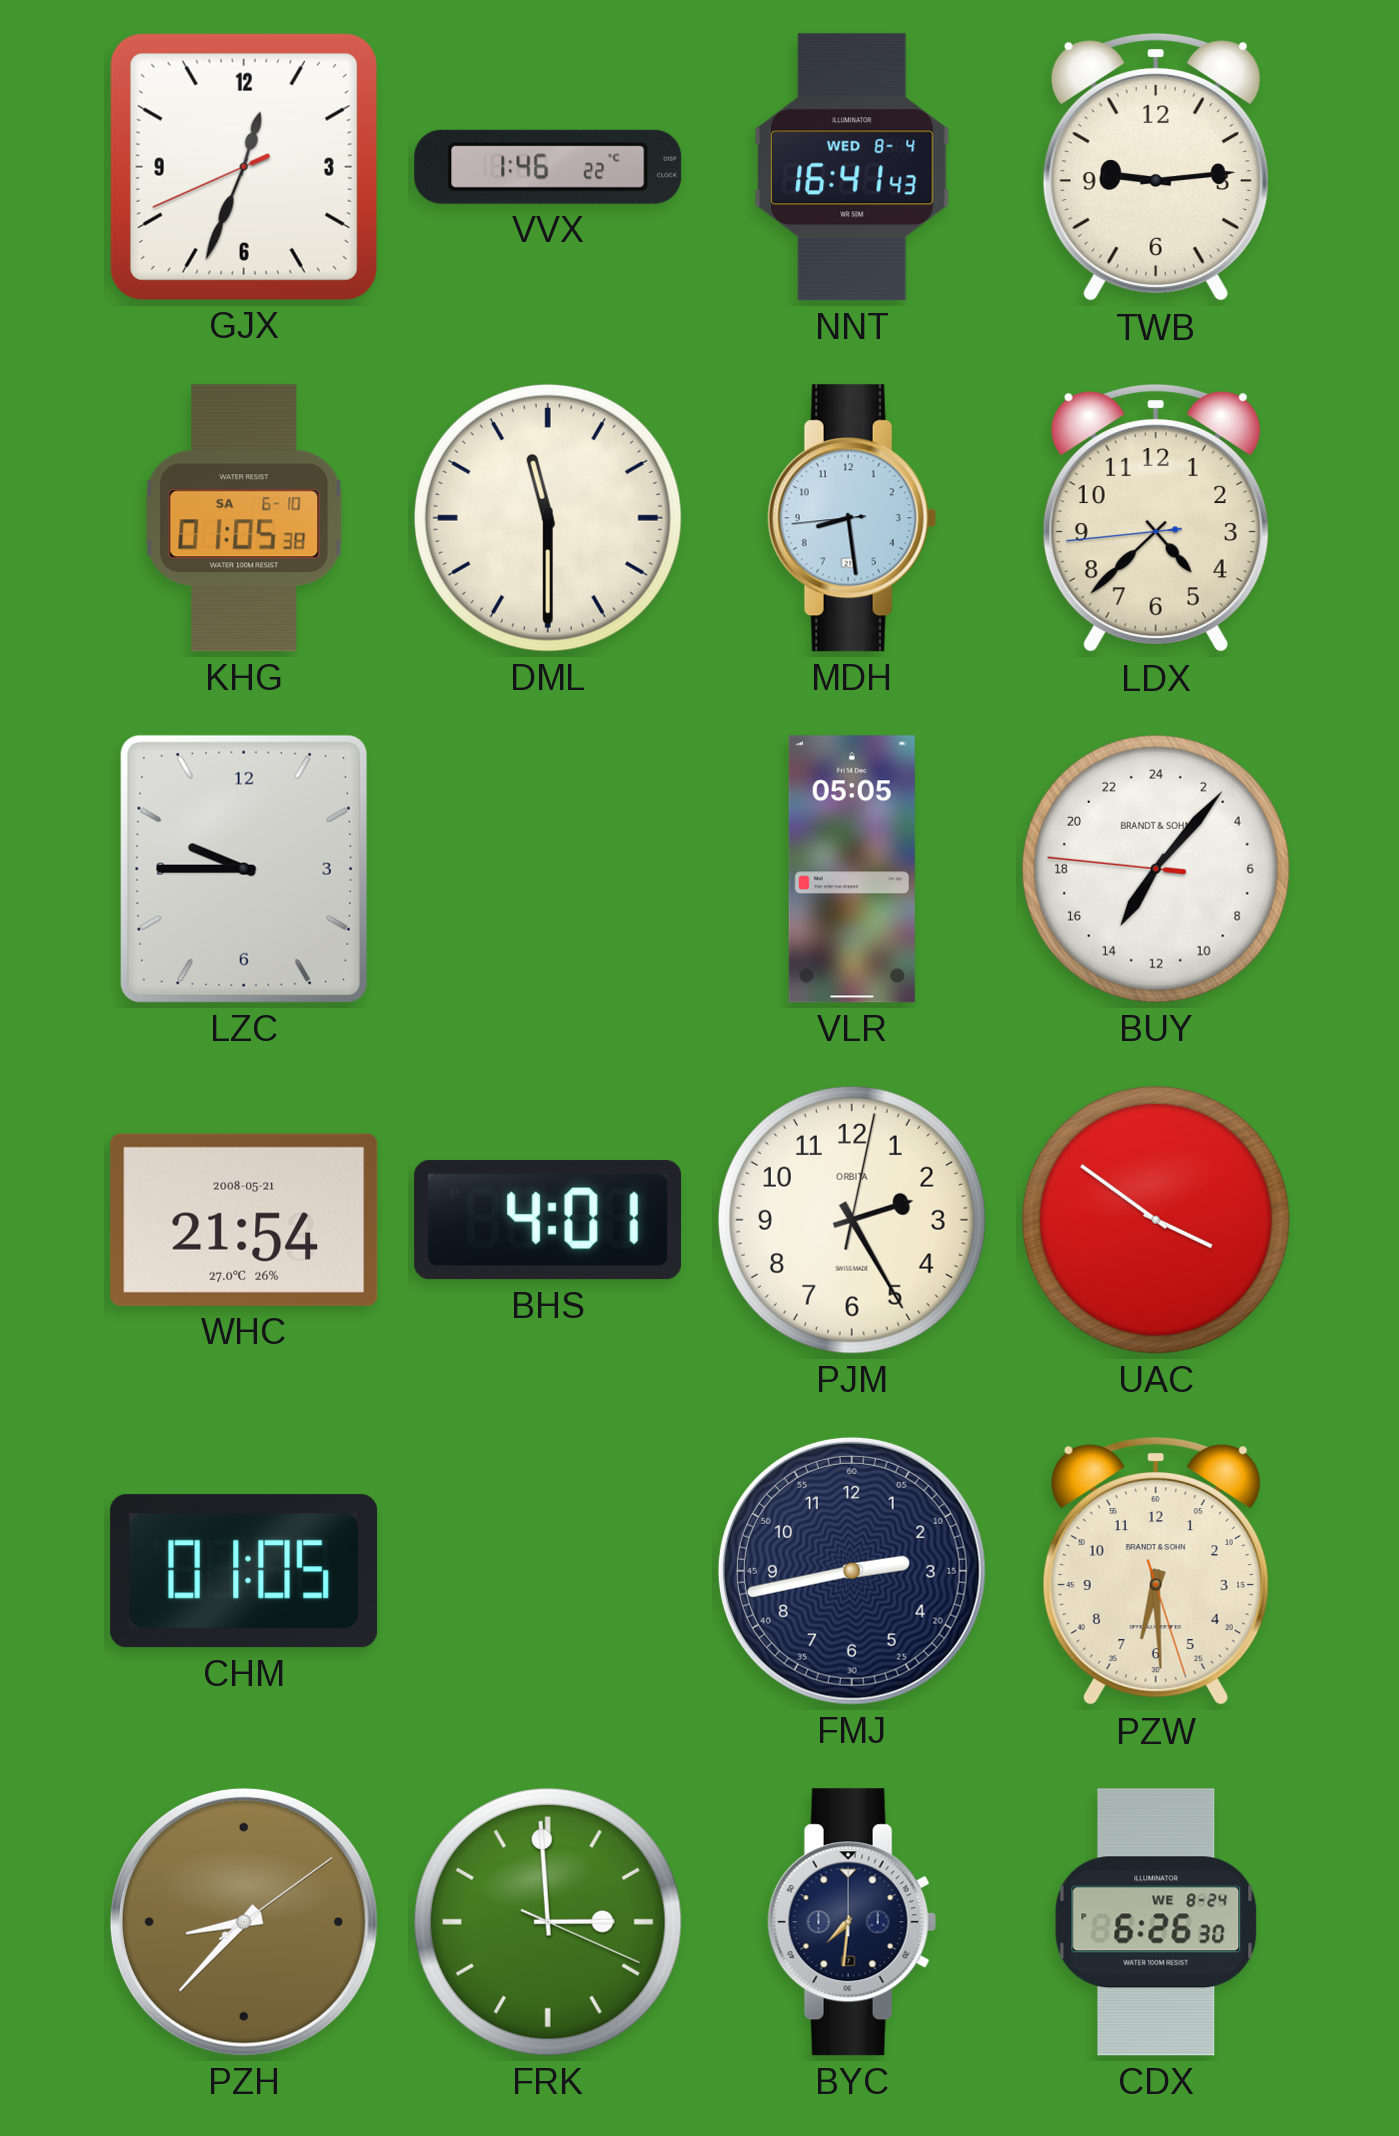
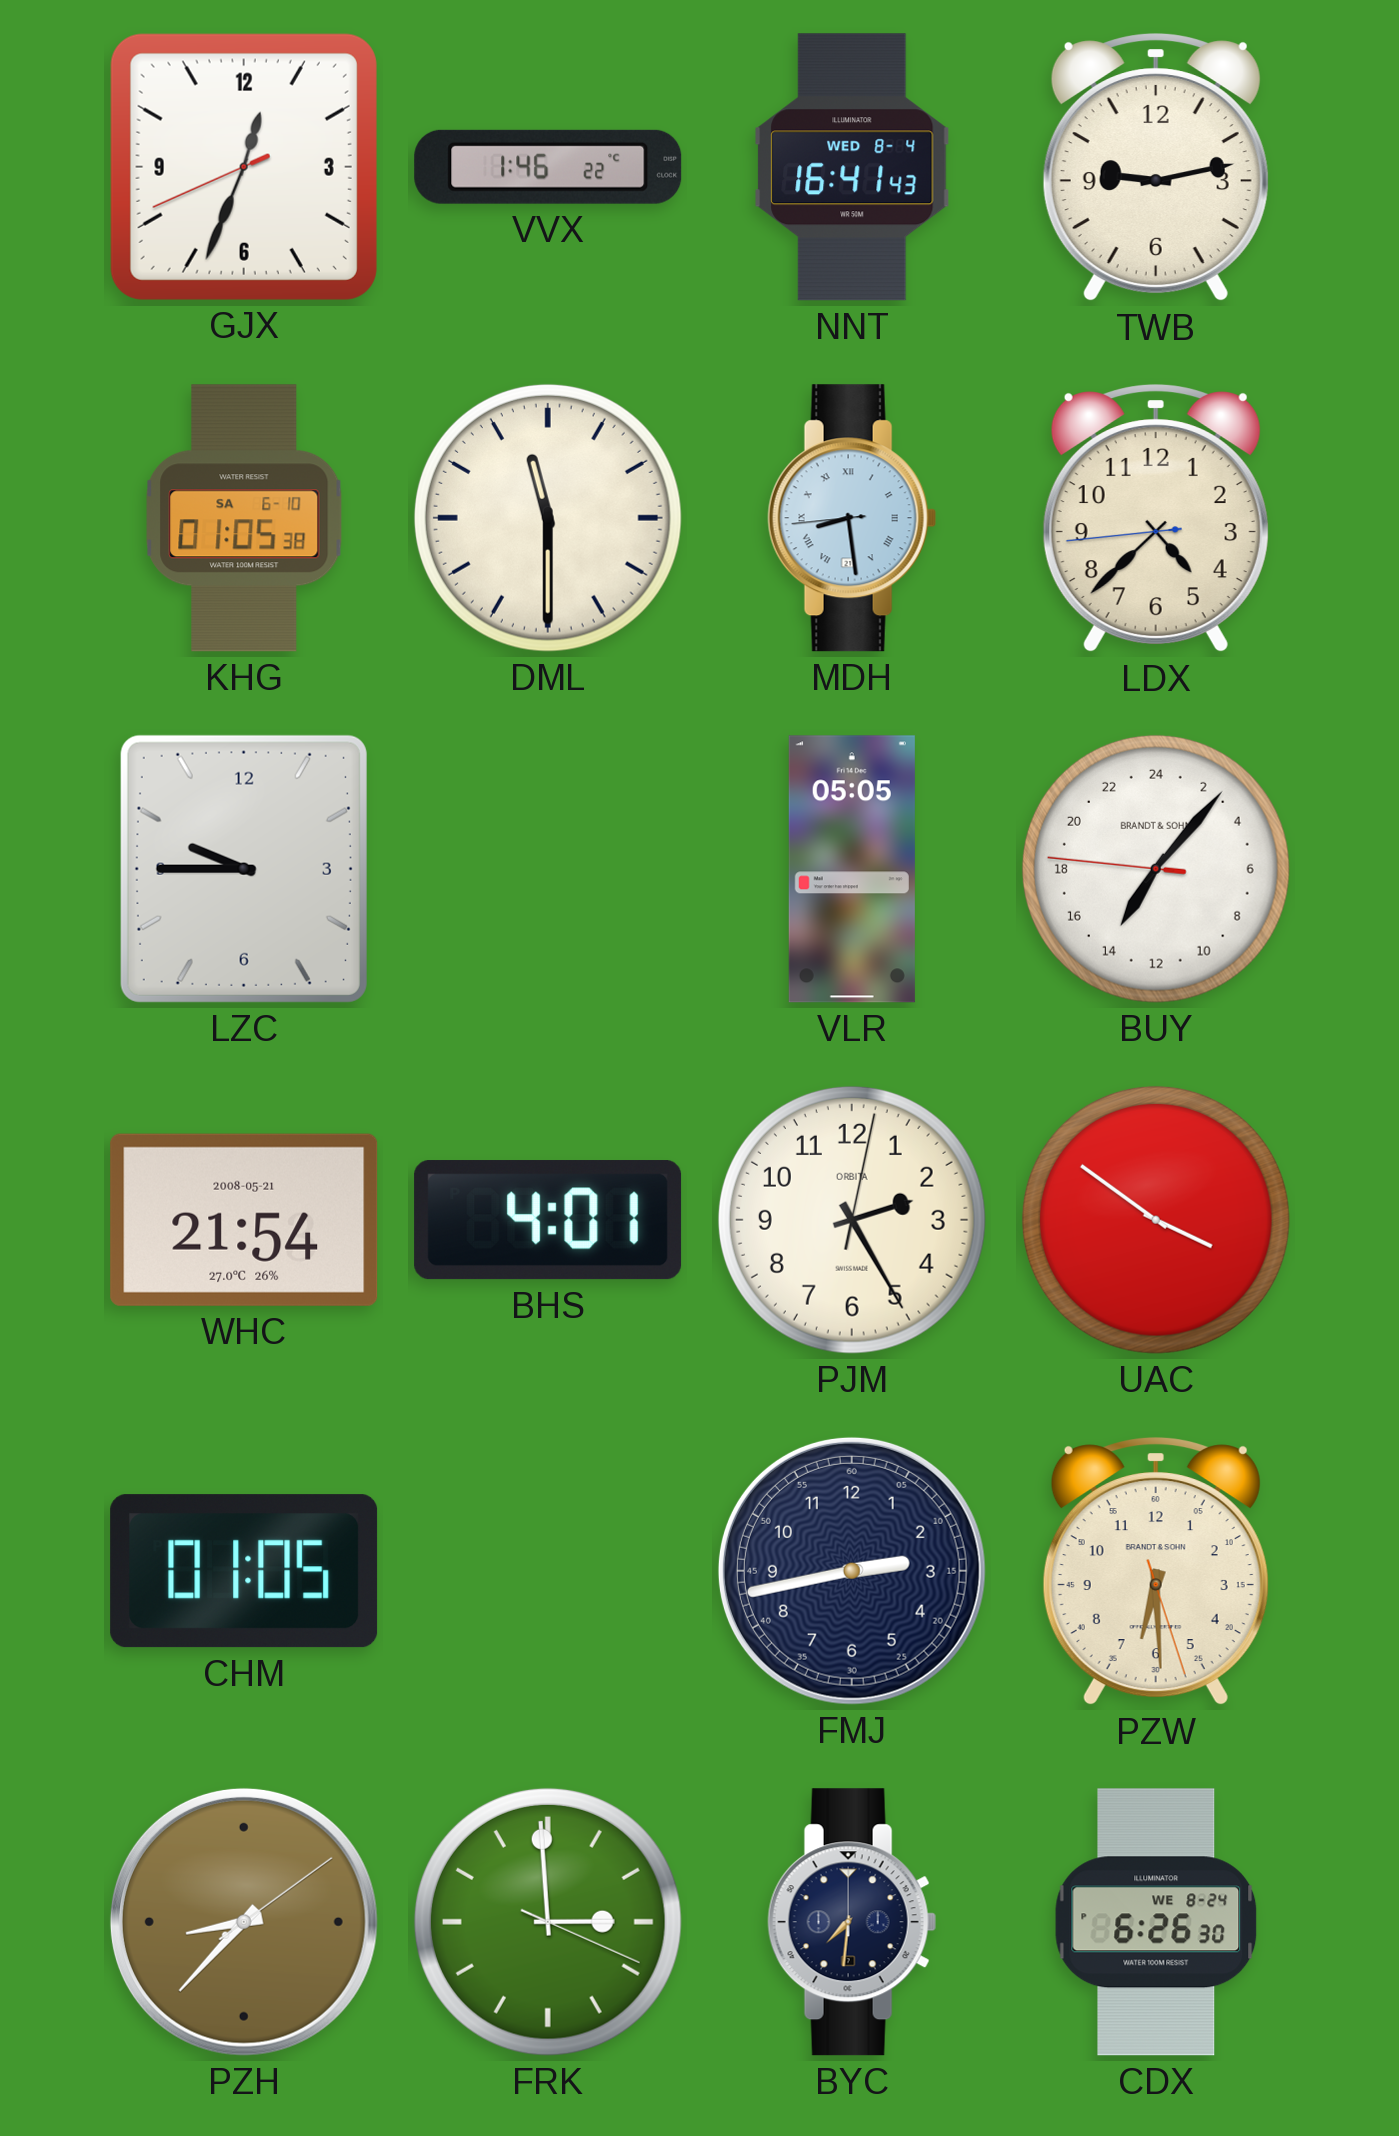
TWB: 9:14 -> 9:13 (1156, 168)
MDH numerals: Arabic -> Roman (852, 518)
